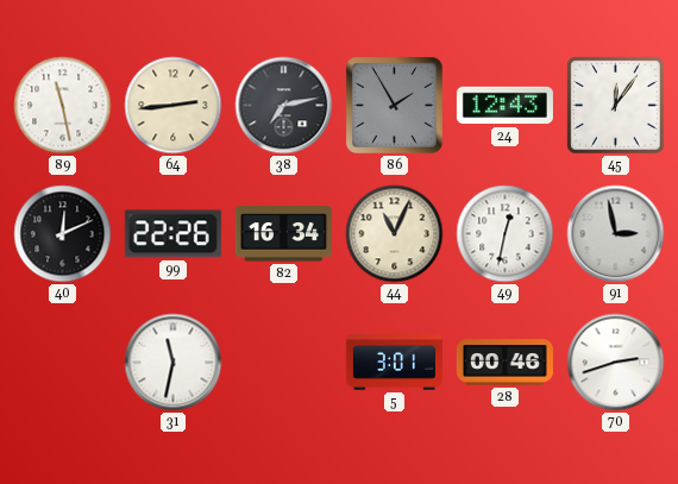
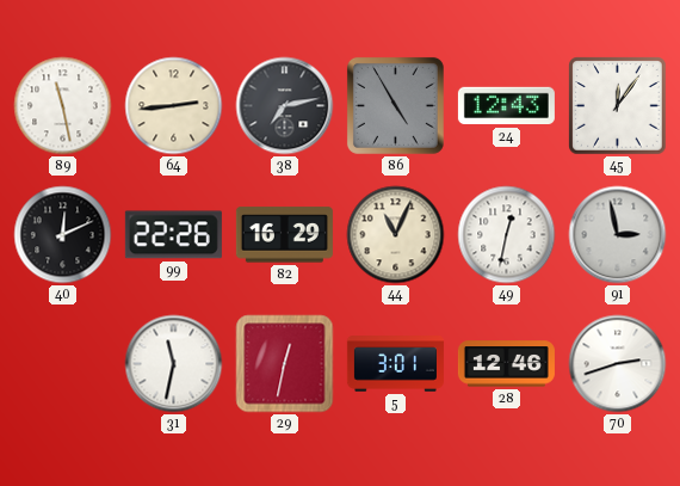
86: 1:55 -> 4:55 (395, 105)
82: 16:34 -> 16:29 (284, 235)
29: none -> 12:32 (285, 364)
28: 00:46 -> 12:46 (506, 364)
